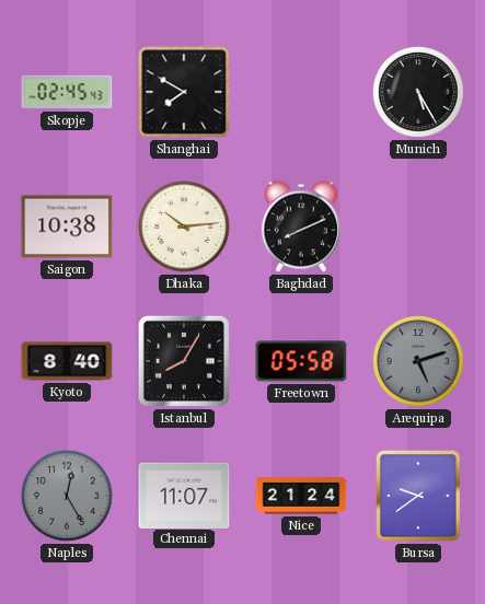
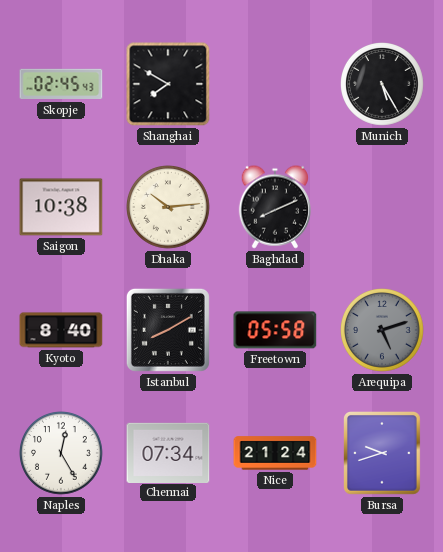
Istanbul: 8:05 -> 8:10 (168, 330)
Naples dial: grey -> white (62, 454)
Chennai: 11:07 -> 07:34 (168, 452)
Bursa: 9:39 -> 9:42 (383, 454)
